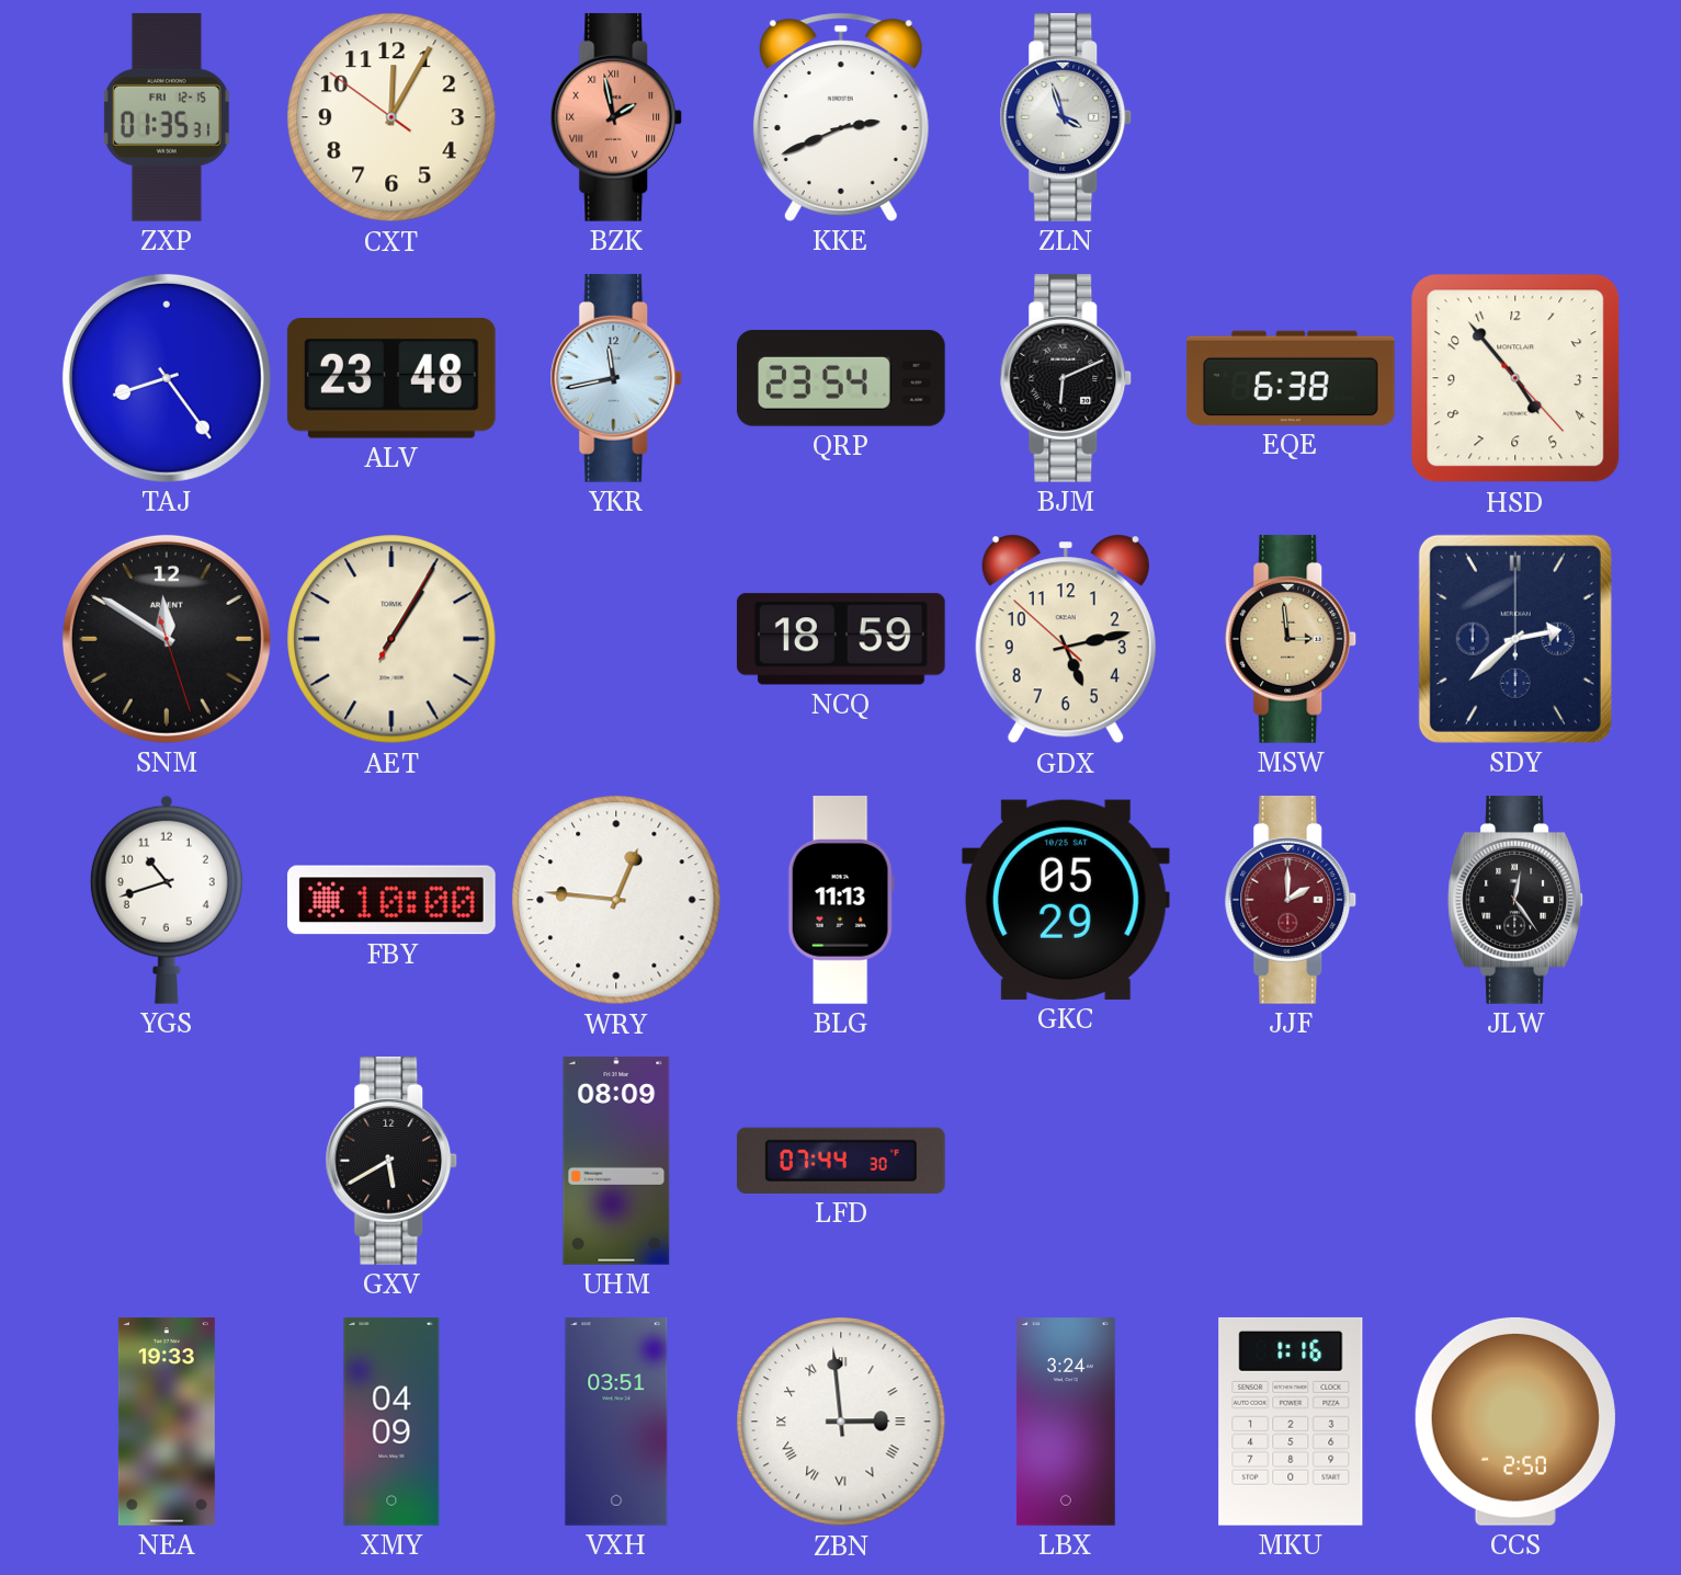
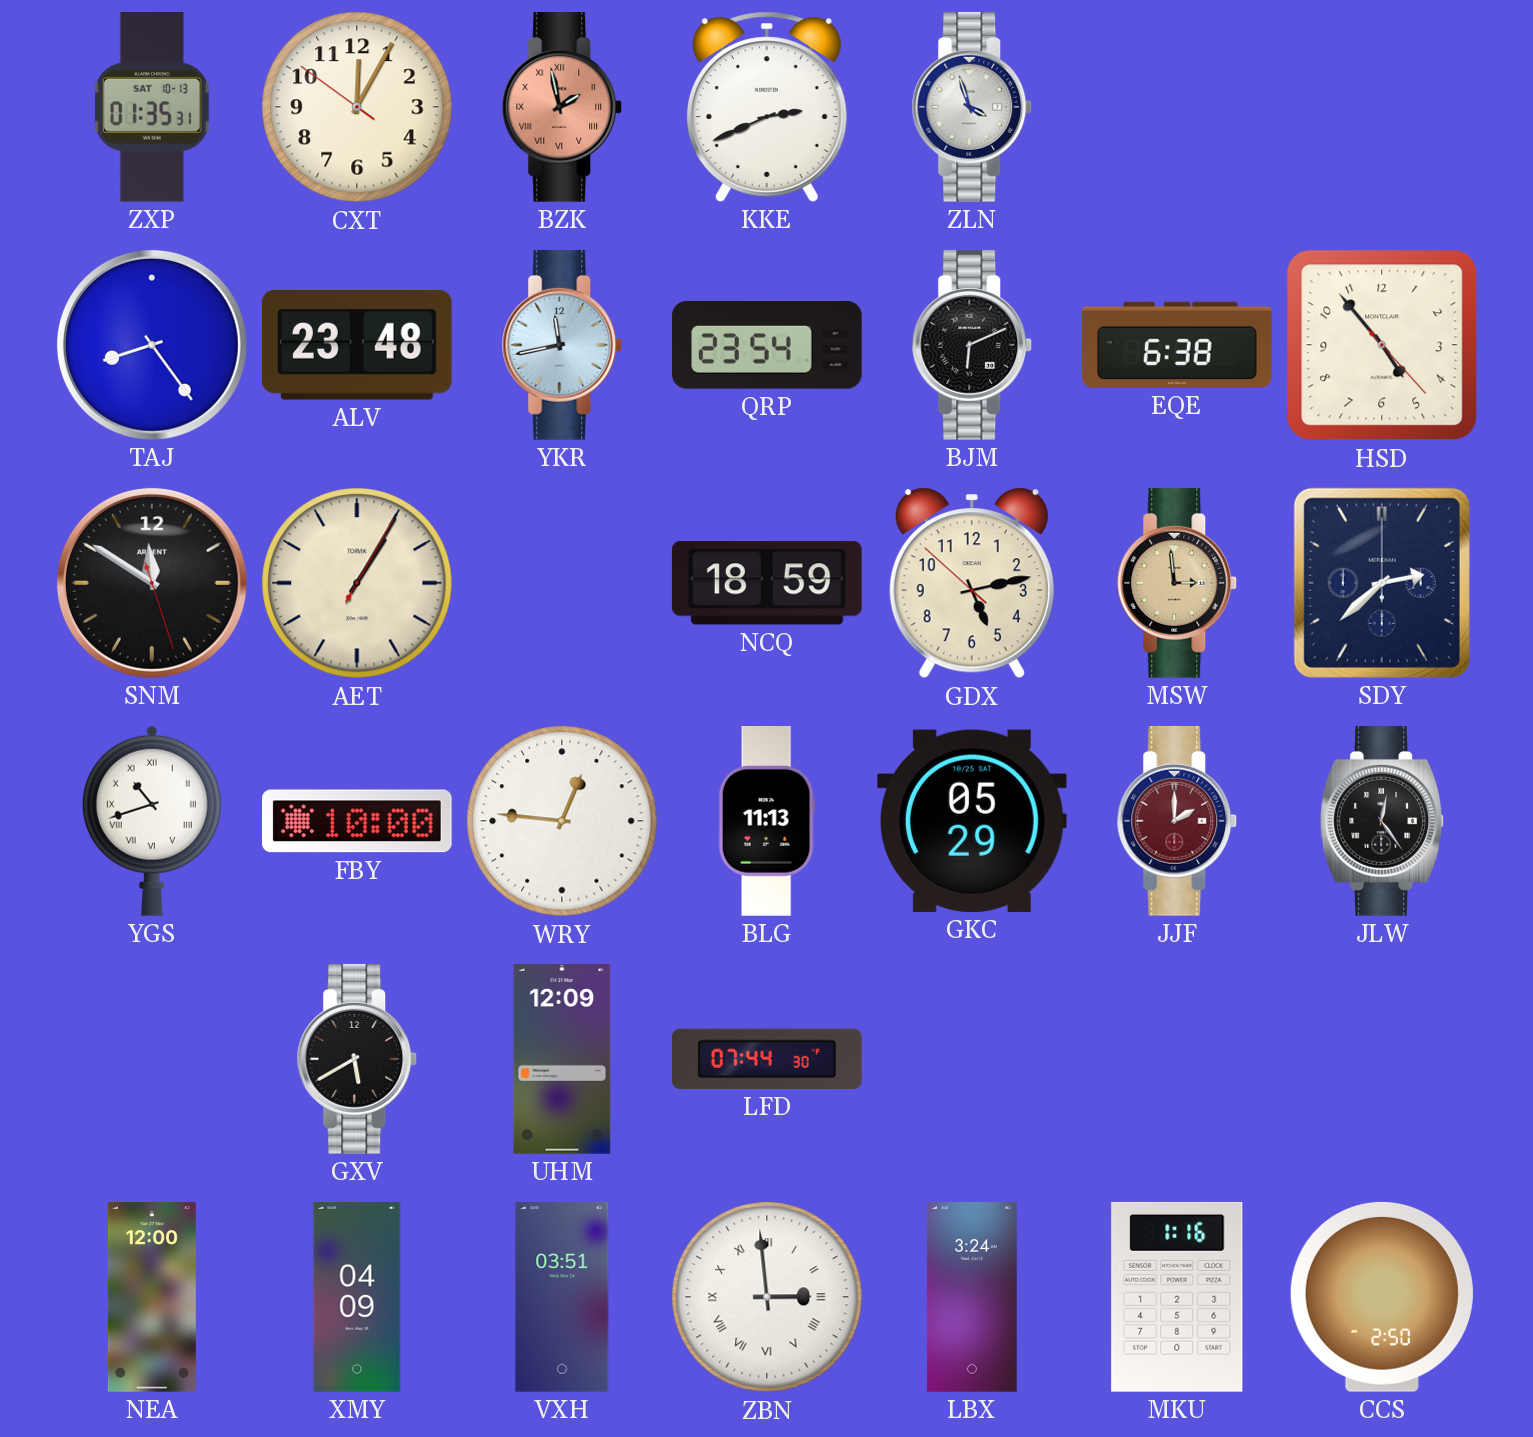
ZXP date: FRI 12-15 -> SAT 10-13 (152, 107)
YGS numerals: Arabic -> Roman (152, 821)
UHM: 08:09 -> 12:09 (562, 1060)
NEA: 19:33 -> 12:00 (152, 1297)
